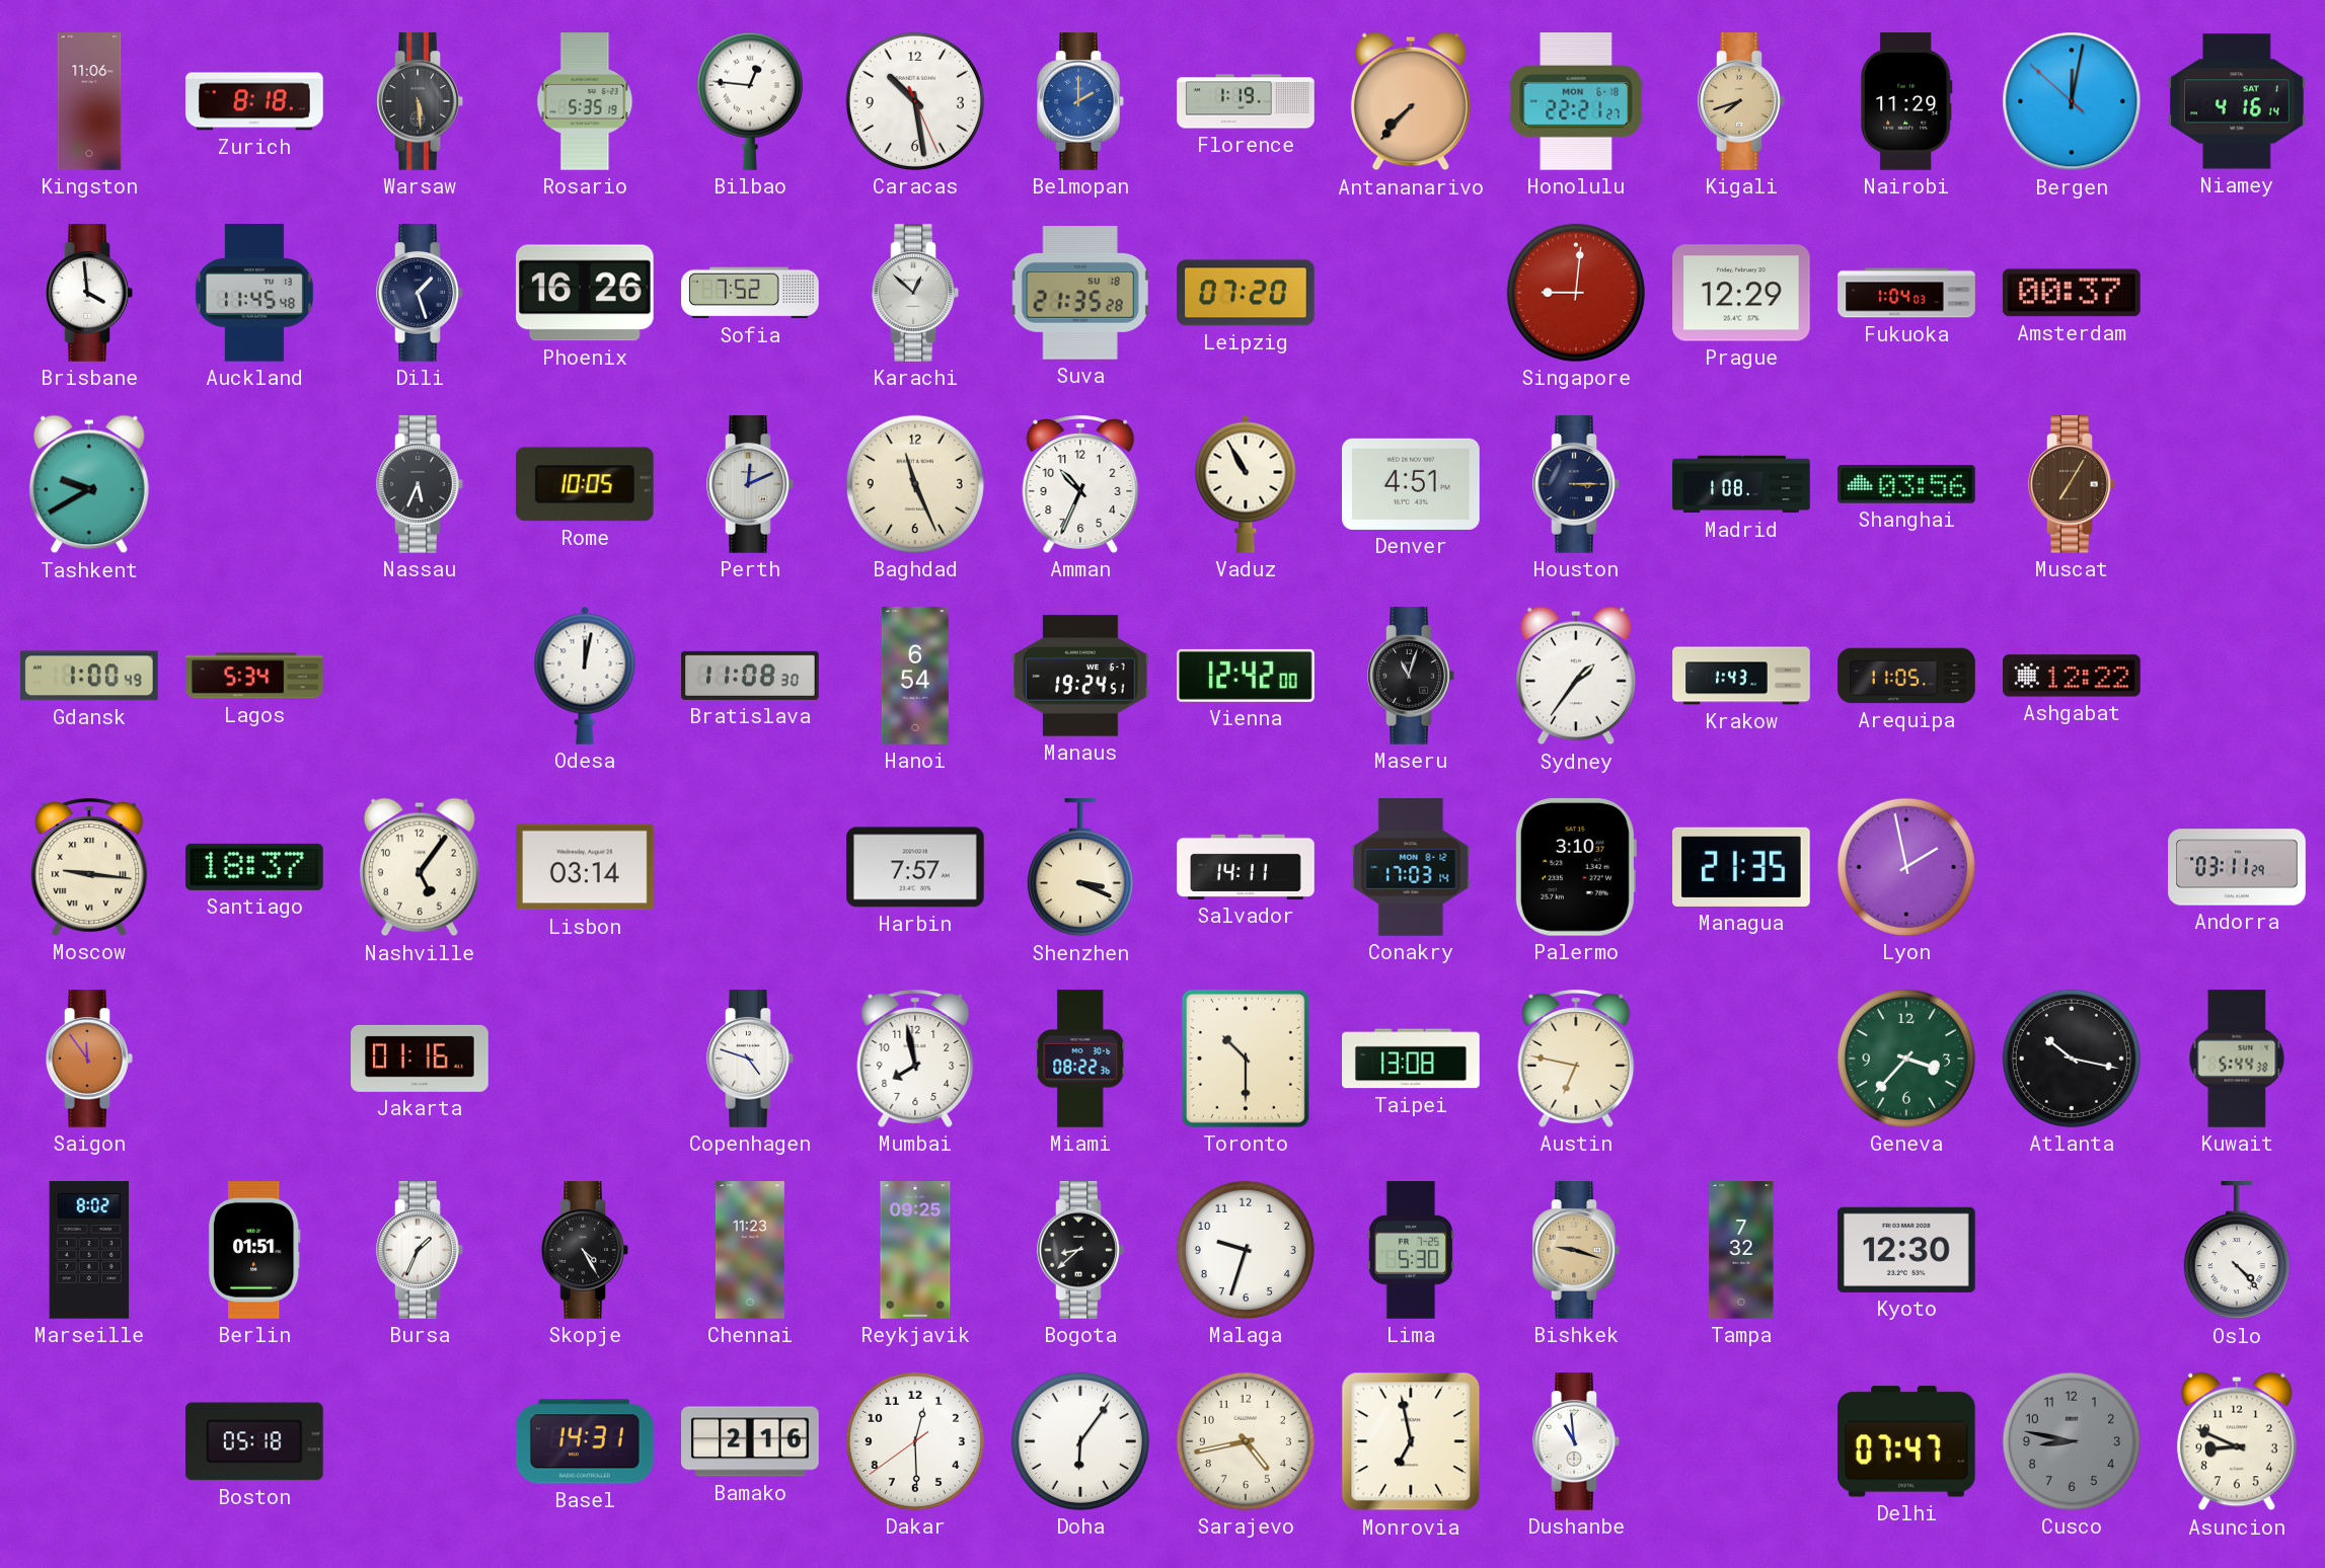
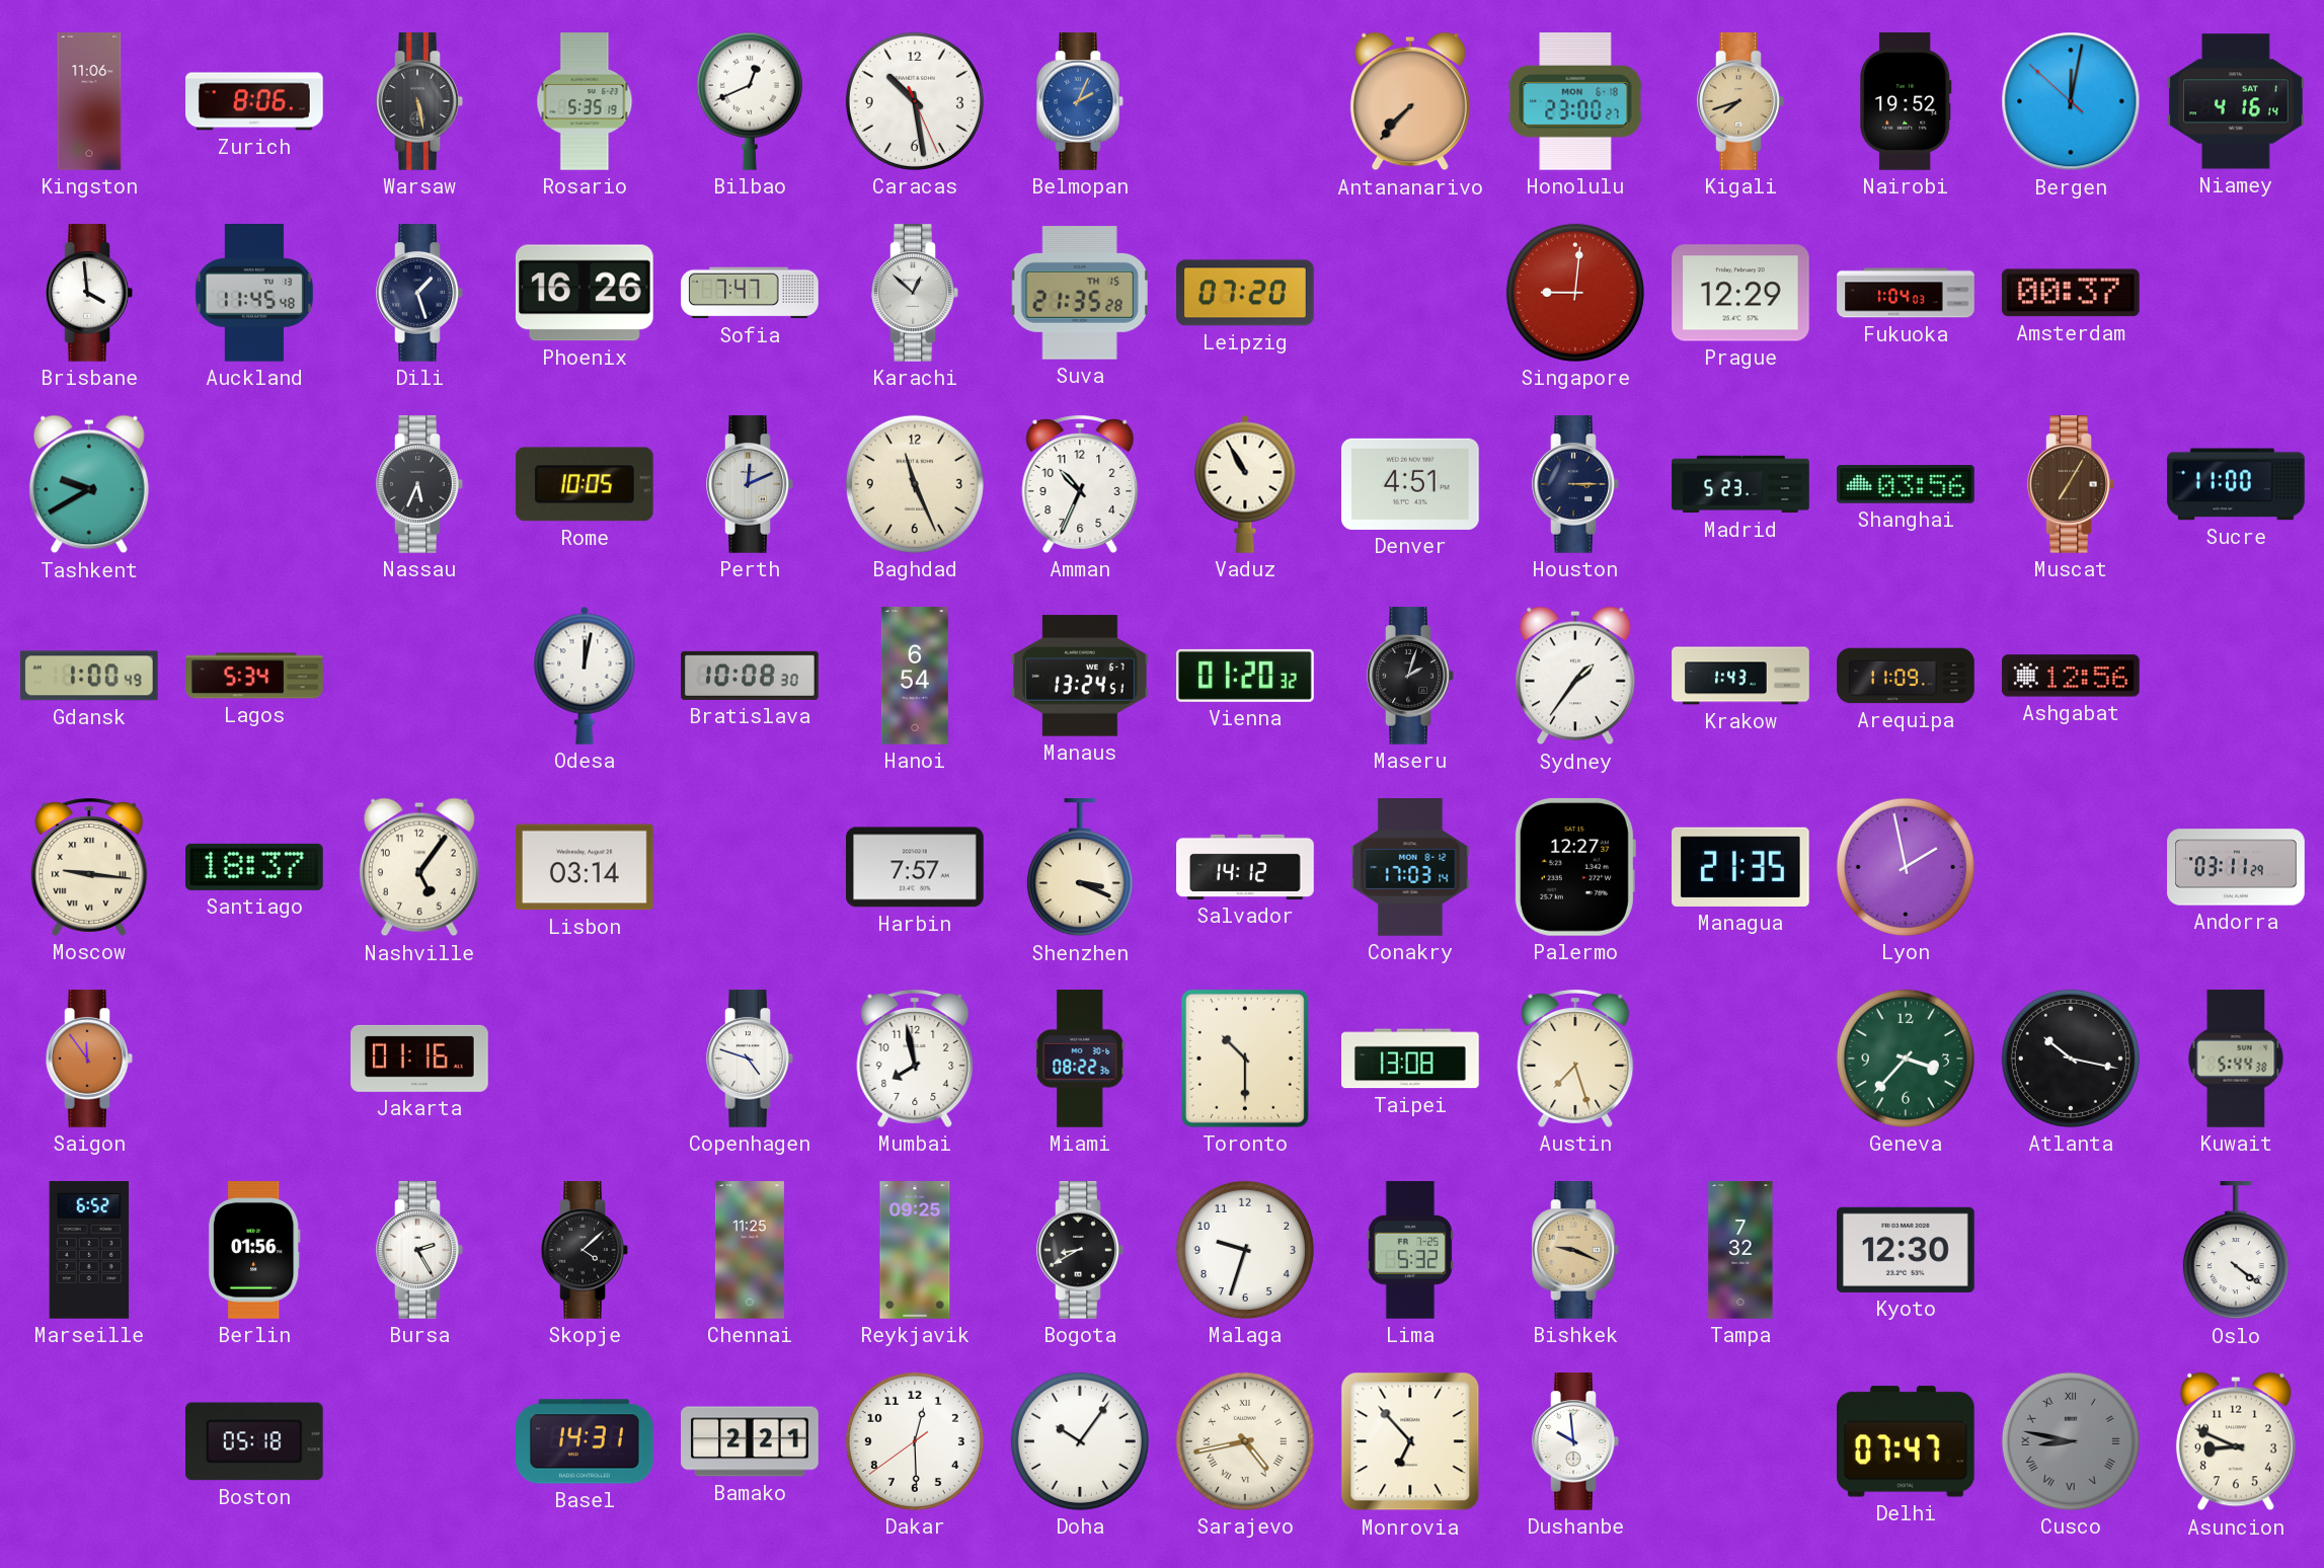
Zurich: 8:18 -> 8:06 (255, 101)
Warsaw: 5:29 -> 5:28 (419, 101)
Bilbao: 12:46 -> 12:41 (750, 101)
Belmopan: 2:00 -> 2:04 (1080, 101)
Florence: 1:19 -> none (1246, 101)
Honolulu: 22:21 -> 23:00 (1575, 102)
Nairobi: 11:29 -> 19:52 (1906, 101)
Sofia: 7:52 -> 7:47 (750, 293)
Suva date: SU 18 -> TH 15 (1080, 294)
Madrid: 1:08 -> 5:23 (1740, 484)
Sucre: none -> 11:00 (2236, 484)
Bratislava: 11:08 -> 10:08 (750, 676)
Manaus: 19:24 -> 13:24 (1080, 676)
Vienna: 12:42 -> 01:20 (1245, 676)
Maseru: 11:03 -> 2:03 (1410, 676)
Arequipa: 11:05 -> 11:09 (1906, 676)
Ashgabat: 12:22 -> 12:56 (2072, 676)
Salvador: 14:11 -> 14:12 (1245, 867)
Palermo: 3:10 -> 12:27 (1574, 867)
Austin: 6:47 -> 7:27 (1575, 1059)
Marseille: 8:02 -> 6:52 (89, 1251)
Berlin: 01:51 -> 01:56 (254, 1251)
Bursa: 1:34 -> 2:25 (419, 1250)
Skopje: 4:25 -> 4:08 (585, 1250)
Chennai: 11:23 -> 11:25 (750, 1250)
Bogota: 8:38 -> 8:40 (1080, 1250)
Lima: 5:30 -> 5:32 (1410, 1250)
Bishkek: 9:18 -> 9:19 (1575, 1250)
Oslo: 4:23 -> 4:21 (2236, 1251)
Bamako: 2:16 -> 2:21 (750, 1441)
Doha: 6:06 -> 10:06 (1080, 1441)
Sarajevo numerals: Arabic -> Roman (1245, 1441)
Monrovia: 6:58 -> 6:53 (1410, 1441)
Dushanbe: 10:59 -> 9:59 (1575, 1441)
Cusco numerals: Arabic -> Roman (2071, 1441)
